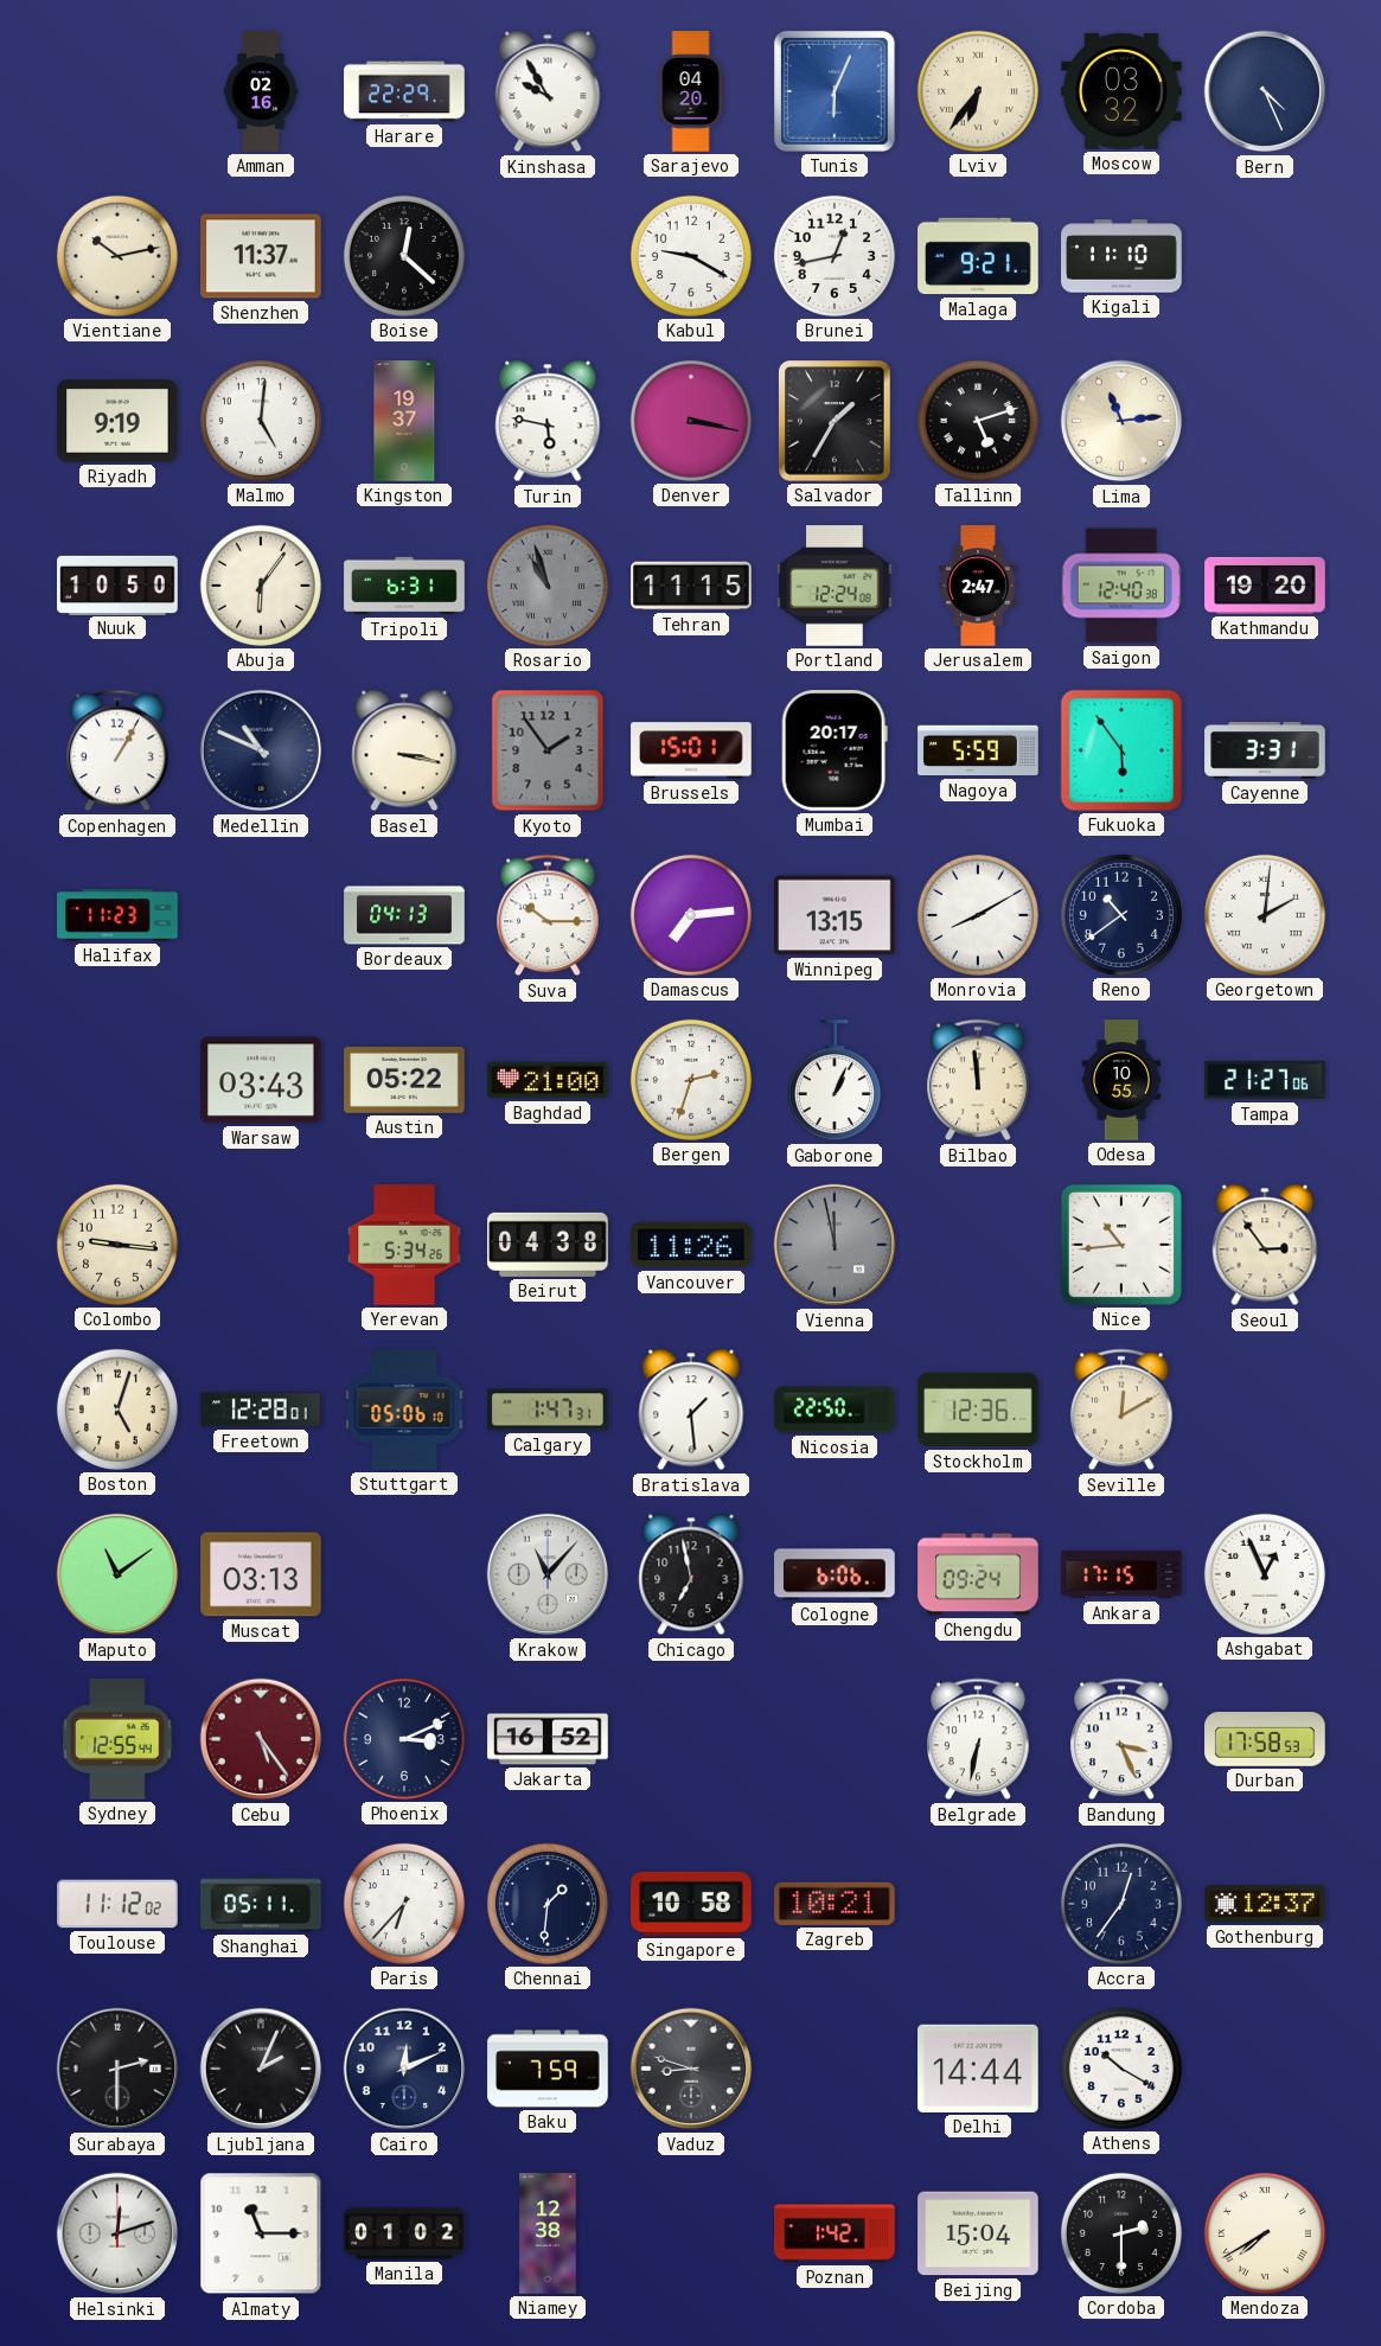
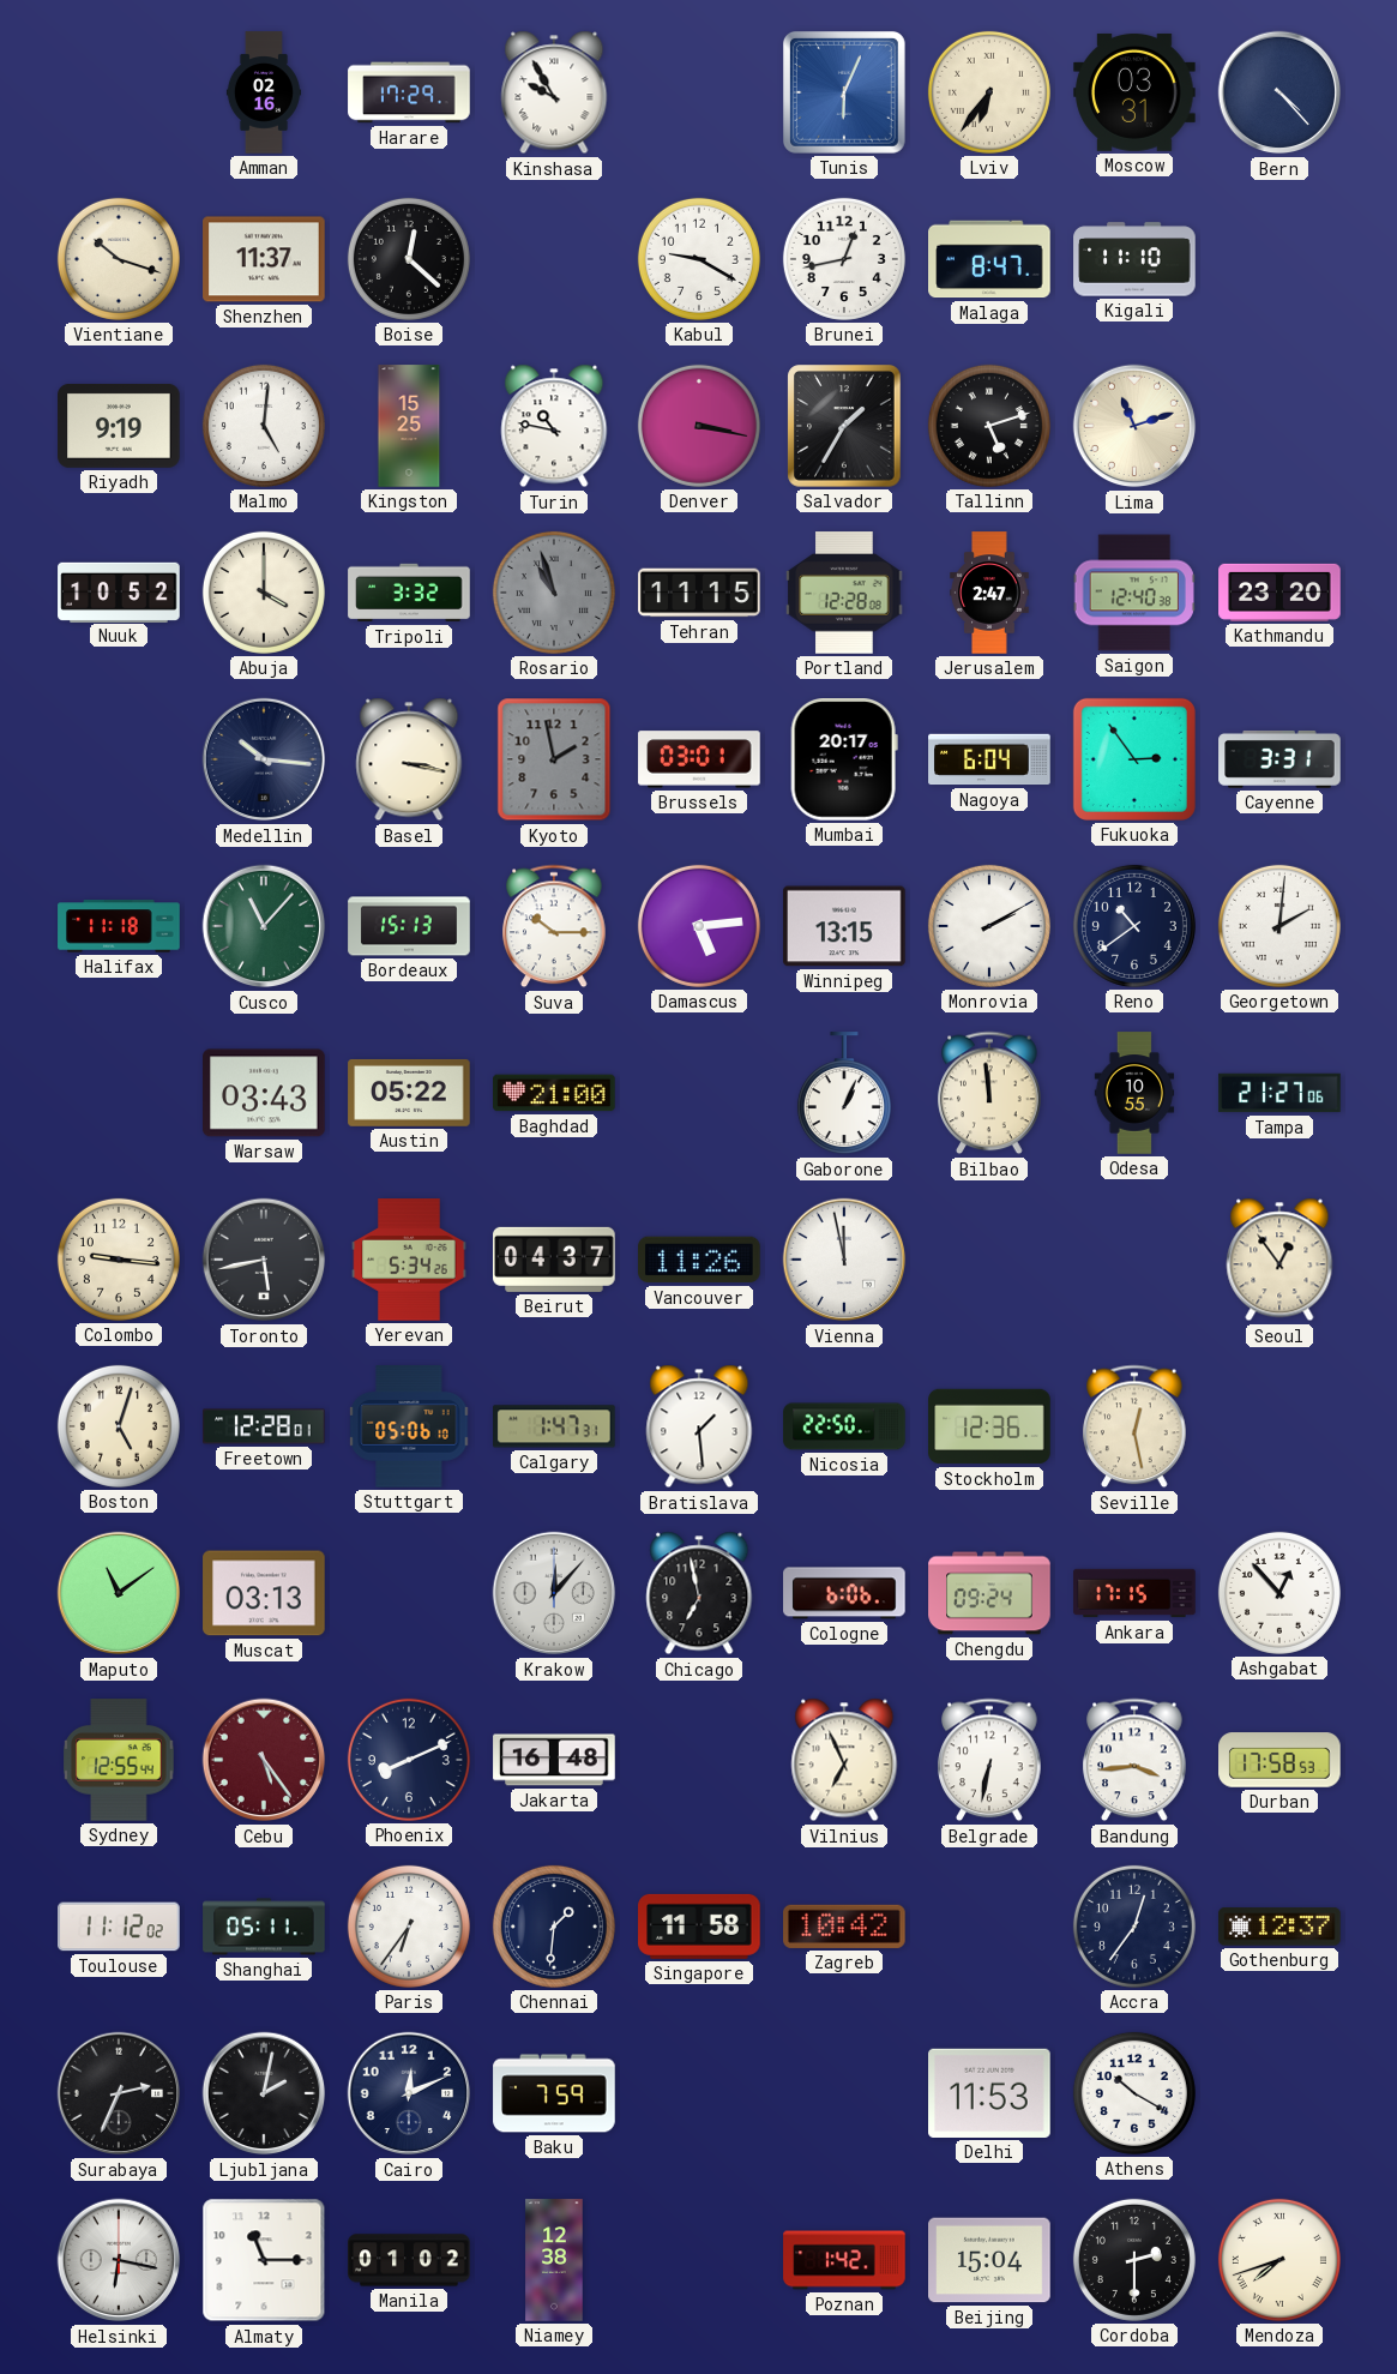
Harare: 22:29 -> 17:29 (409, 92)
Sarajevo: 04:20 -> none (691, 91)
Moscow: 03:32 -> 03:31 (1134, 92)
Bern: 4:26 -> 4:23 (1279, 92)
Vientiane: 10:13 -> 10:18 (119, 259)
Malaga: 9:21 -> 8:47 (989, 259)
Kingston: 19:37 -> 15:25 (409, 426)
Turin: 5:47 -> 10:47 (554, 426)
Lima: 11:14 -> 11:12 (1134, 426)
Nuuk: 10:50 -> 10:52 (119, 591)
Abuja: 6:06 -> 4:00 (264, 593)
Tripoli: 6:31 -> 3:32 (409, 593)
Portland: 12:24 -> 12:28 (844, 593)
Kathmandu: 19:20 -> 23:20 (1279, 593)
Copenhagen: 1:05 -> none (117, 750)
Medellin: 10:49 -> 10:16 (264, 759)
Kyoto: 1:54 -> 1:58 (554, 759)
Brussels: 15:01 -> 03:01 (699, 759)
Nagoya: 5:59 -> 6:04 (989, 759)
Fukuoka: 5:54 -> 2:54 (1134, 759)
Halifax: 11:23 -> 11:18 (119, 926)
Cusco: none -> 11:07 (264, 926)
Bordeaux: 04:13 -> 15:13 (409, 926)
Damascus: 7:14 -> 5:14 (699, 926)
Monrovia: 8:10 -> 2:10 (989, 926)
Bergen: 2:33 -> none (691, 1080)
Toronto: none -> 5:43 (264, 1260)
Beirut: 04:38 -> 04:37 (554, 1260)
Vienna dial: grey -> white (844, 1260)
Nice: 10:44 -> none (1121, 1245)
Seoul: 2:54 -> 12:54 (1279, 1260)
Seville: 12:10 -> 12:28 (1134, 1426)
Krakow: 11:07 -> 12:07 (554, 1593)
Ashgabat: 12:56 -> 12:53 (1279, 1593)
Phoenix: 3:11 -> 8:11 (409, 1760)
Jakarta: 16:52 -> 16:48 (554, 1760)
Vilnius: none -> 6:56 (844, 1760)
Bandung: 3:26 -> 3:44 (1134, 1760)
Paris: 6:37 -> 6:36 (409, 1927)
Singapore: 10:58 -> 11:58 (699, 1927)
Zagreb: 10:21 -> 10:42 (844, 1927)
Surabaya: 2:30 -> 2:34 (119, 2093)
Ljubljana: 2:04 -> 2:02 (264, 2093)
Vaduz: 8:48 -> none (691, 2069)
Delhi: 14:44 -> 11:53 (989, 2093)
Helsinki: 12:12 -> 6:17 (119, 2260)
Mendoza: 7:40 -> 7:42 (1279, 2260)
